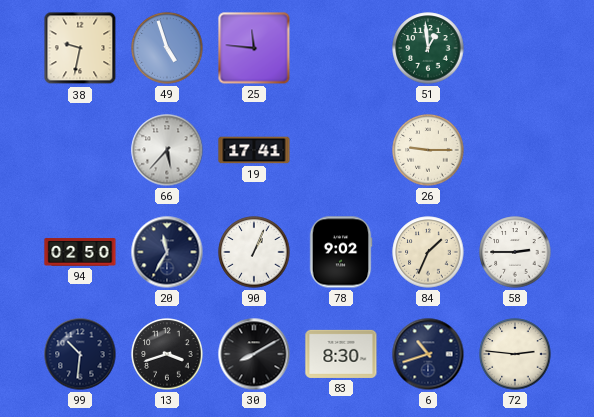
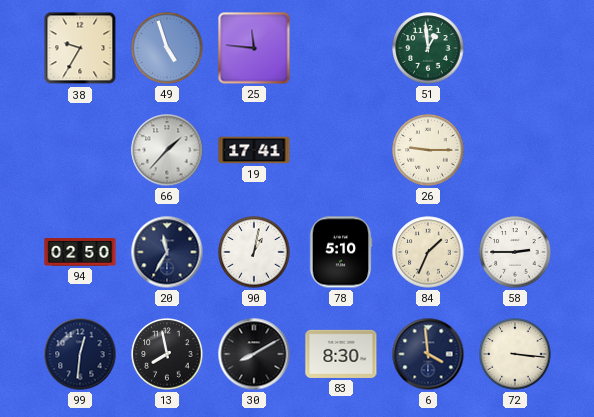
38: 9:32 -> 9:35 (80, 48)
66: 5:37 -> 1:37 (167, 150)
90: 1:04 -> 1:02 (254, 252)
78: 9:02 -> 5:10 (341, 252)
99: 10:31 -> 12:31 (80, 354)
13: 3:42 -> 7:58 (167, 354)
6: 10:42 -> 3:59 (428, 354)
72: 2:46 -> 3:16 (515, 354)
